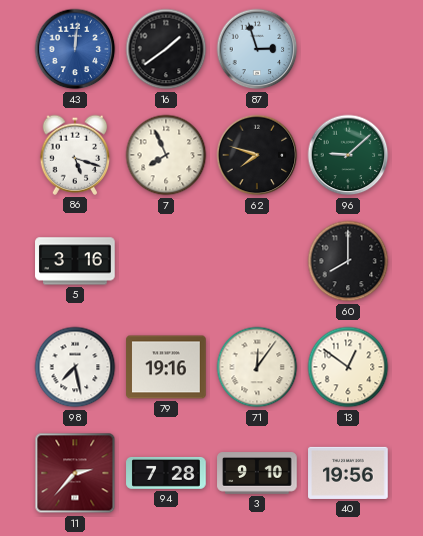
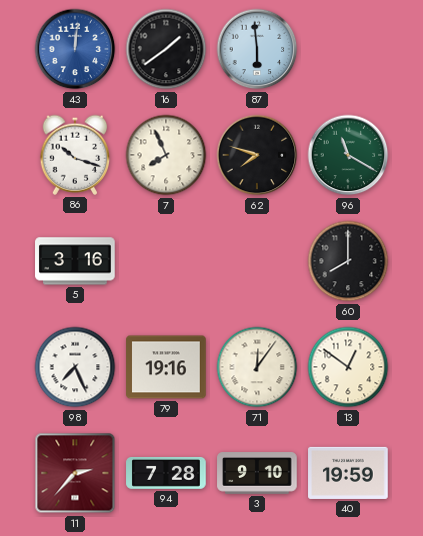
87: 2:57 -> 5:59 (257, 49)
86: 5:18 -> 10:18 (75, 155)
96: 9:08 -> 11:20 (348, 155)
98: 7:28 -> 7:26 (75, 367)
40: 19:56 -> 19:59 (348, 473)
